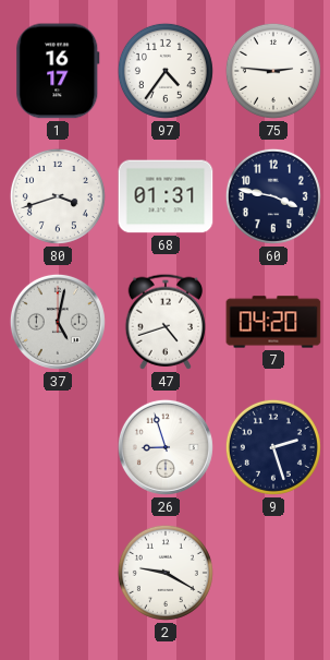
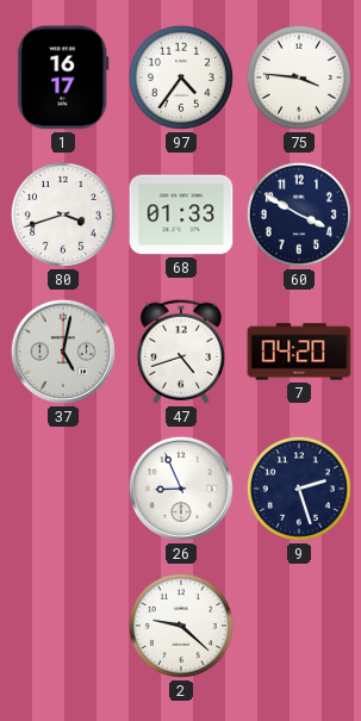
75: 2:46 -> 3:46 (299, 77)
68: 01:31 -> 01:33 (181, 215)
60: 3:47 -> 3:50 (299, 215)
26: 8:57 -> 8:56 (181, 489)
2: 9:20 -> 9:22 (181, 626)
